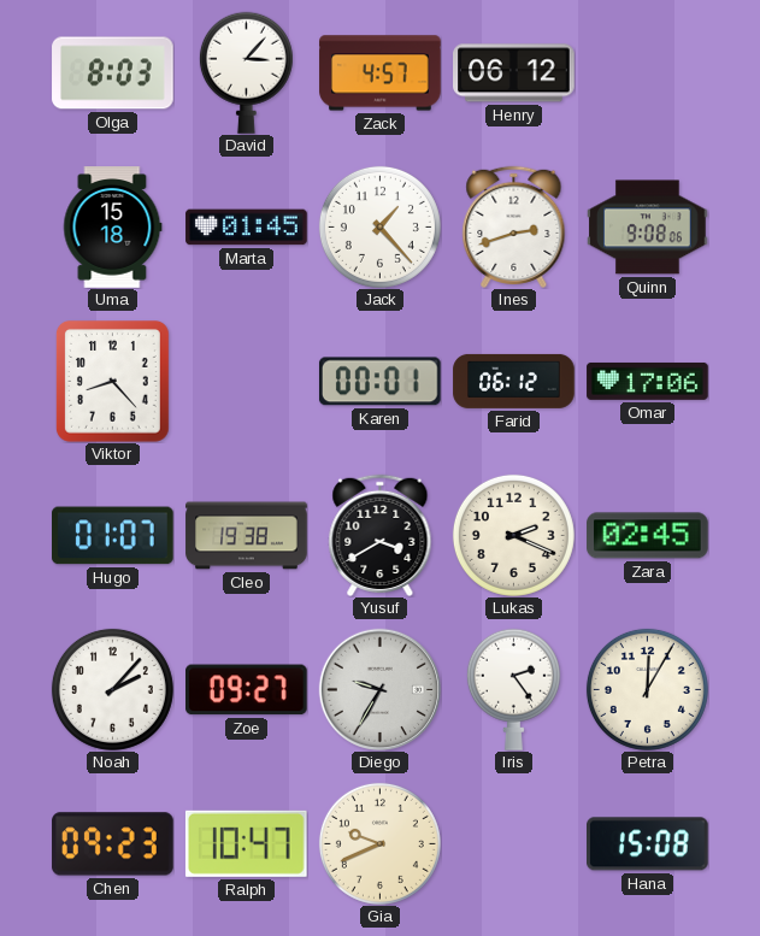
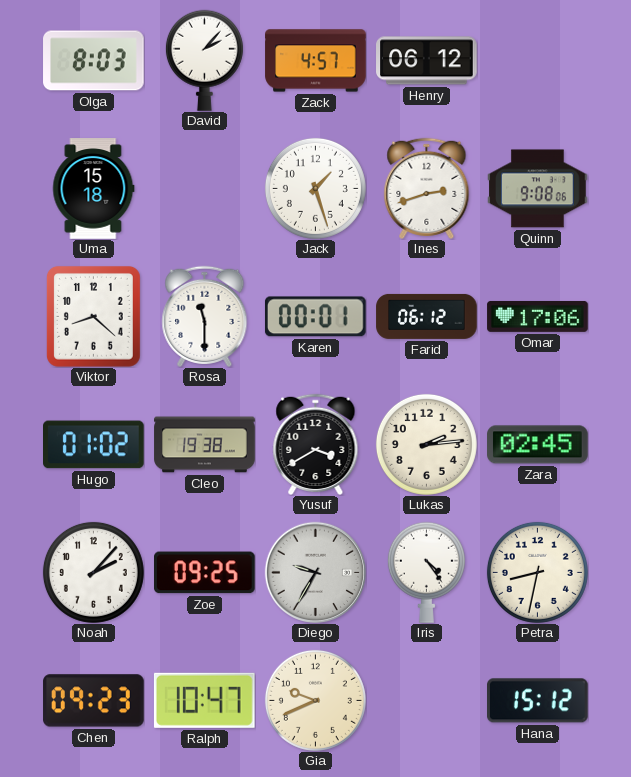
David: 3:07 -> 2:07 (204, 60)
Marta: 01:45 -> none (247, 228)
Jack: 1:23 -> 1:27 (315, 188)
Viktor: 8:23 -> 8:22 (93, 317)
Rosa: none -> 11:30 (205, 316)
Hugo: 01:07 -> 01:02 (94, 445)
Lukas: 2:19 -> 2:14 (426, 444)
Zoe: 09:27 -> 09:25 (205, 573)
Iris: 2:24 -> 4:24 (426, 572)
Petra: 12:05 -> 8:32 (537, 572)
Hana: 15:08 -> 15:12 (538, 701)
